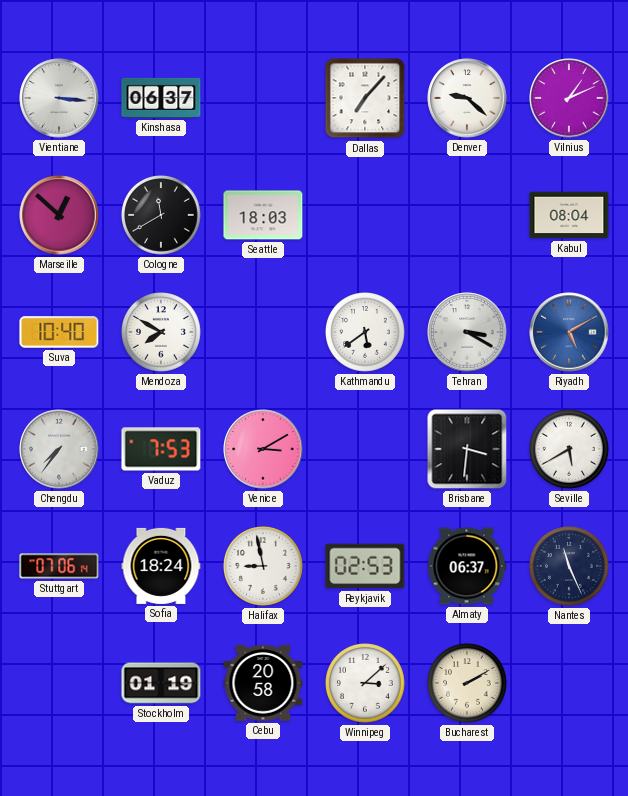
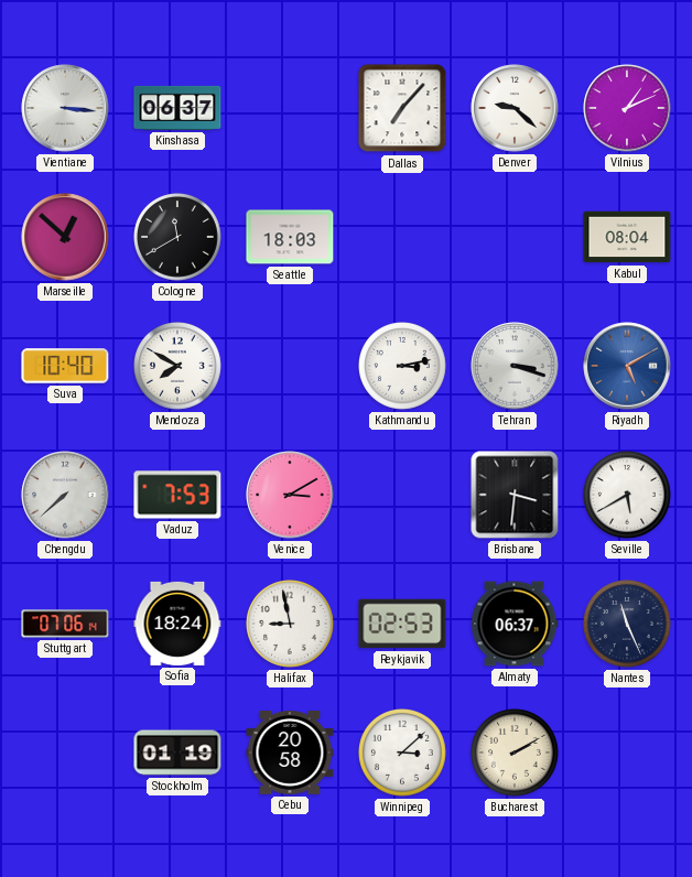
Kathmandu: 5:39 -> 3:13 (403, 367)
Tehran: 3:20 -> 3:18 (515, 366)
Chengdu: 7:36 -> 7:38 (65, 495)
